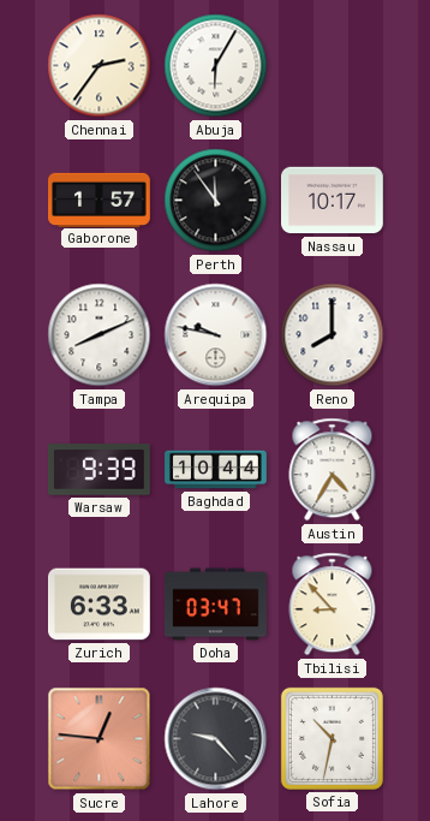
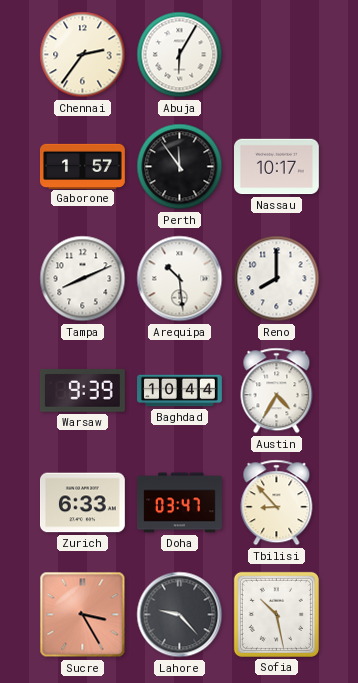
Arequipa: 9:47 -> 10:29 (180, 279)
Sucre: 12:46 -> 3:25 (83, 615)
Sofia: 10:32 -> 10:28 (276, 614)
